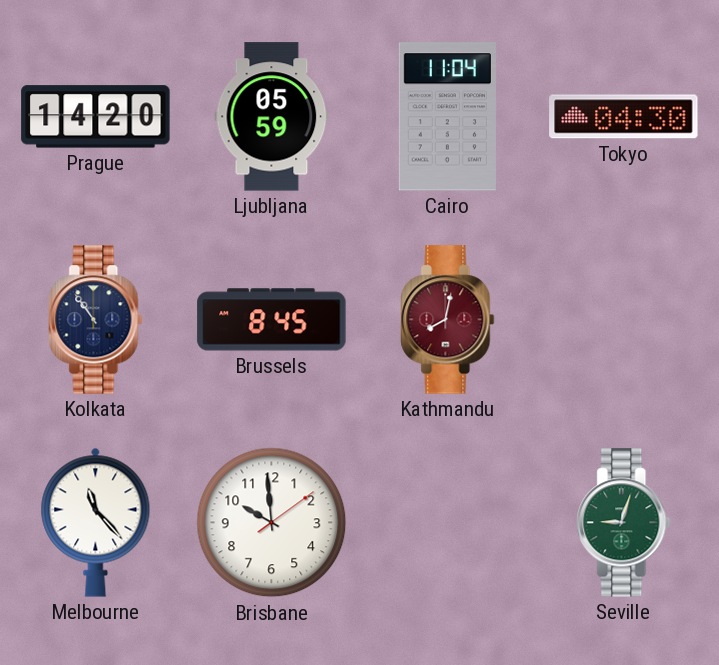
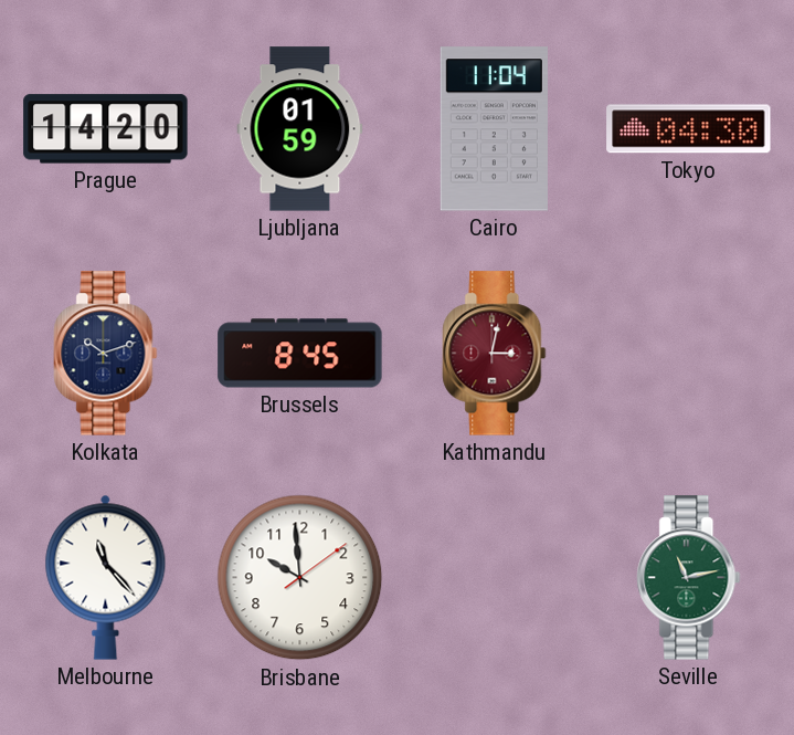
Ljubljana: 05:59 -> 01:59 (300, 129)
Kolkata: 10:54 -> 10:12 (106, 354)
Kathmandu: 8:02 -> 3:02 (495, 354)
Seville: 9:03 -> 11:13 (689, 578)
